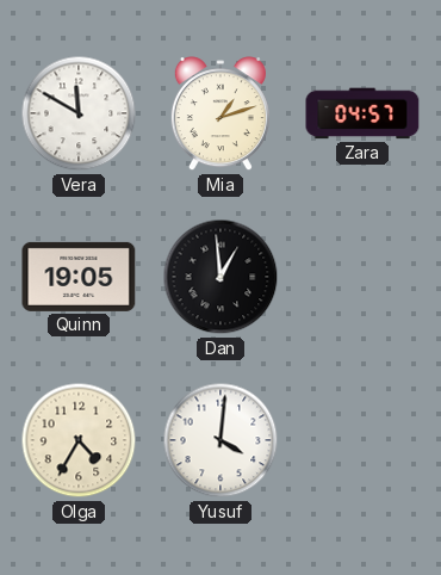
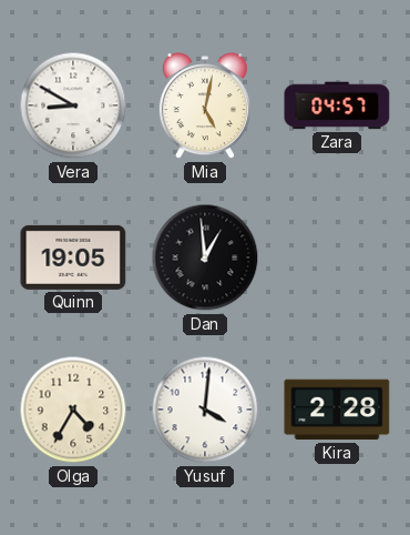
Vera: 11:50 -> 8:50 (73, 105)
Mia: 1:12 -> 5:02 (205, 107)
Kira: none -> 2:28 (337, 410)
